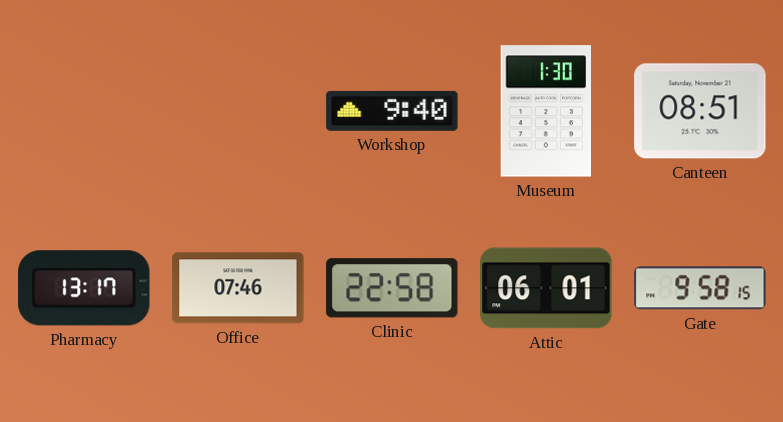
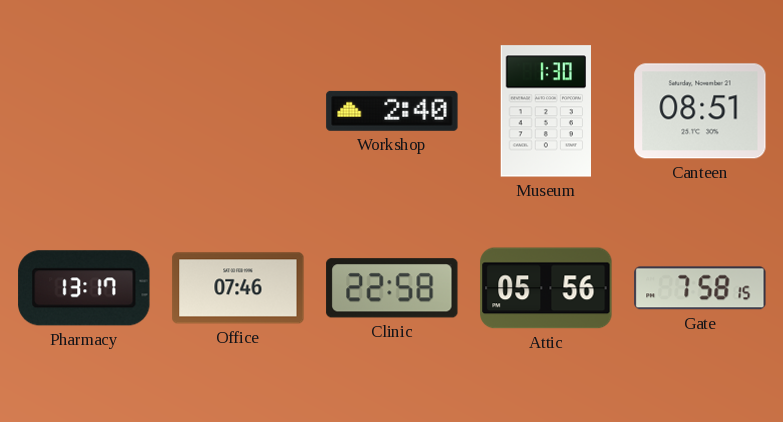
Workshop: 9:40 -> 2:40 (392, 111)
Attic: 06:01 -> 05:56 (546, 288)
Gate: 9:58 -> 7:58 (700, 288)
